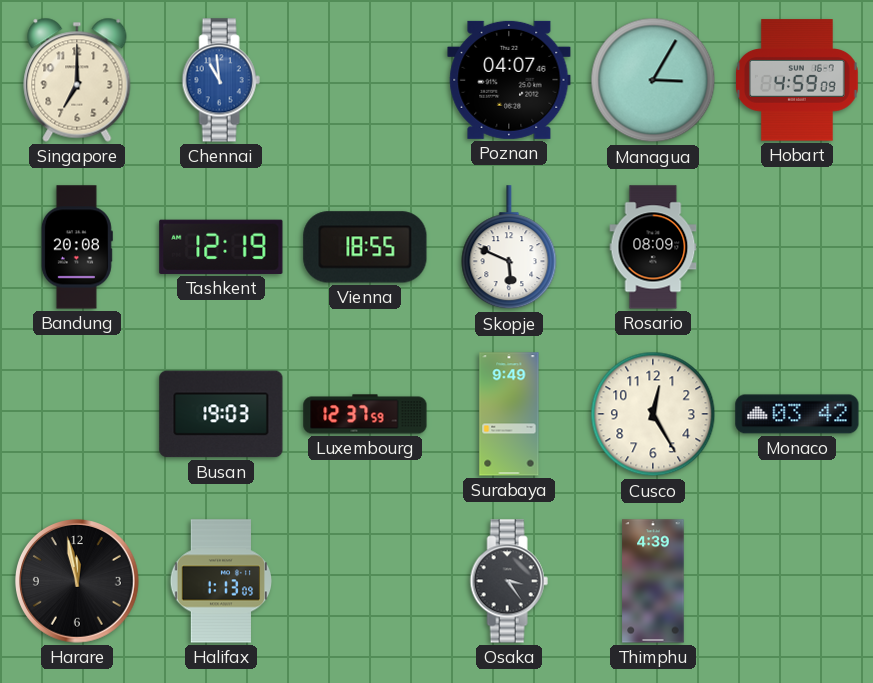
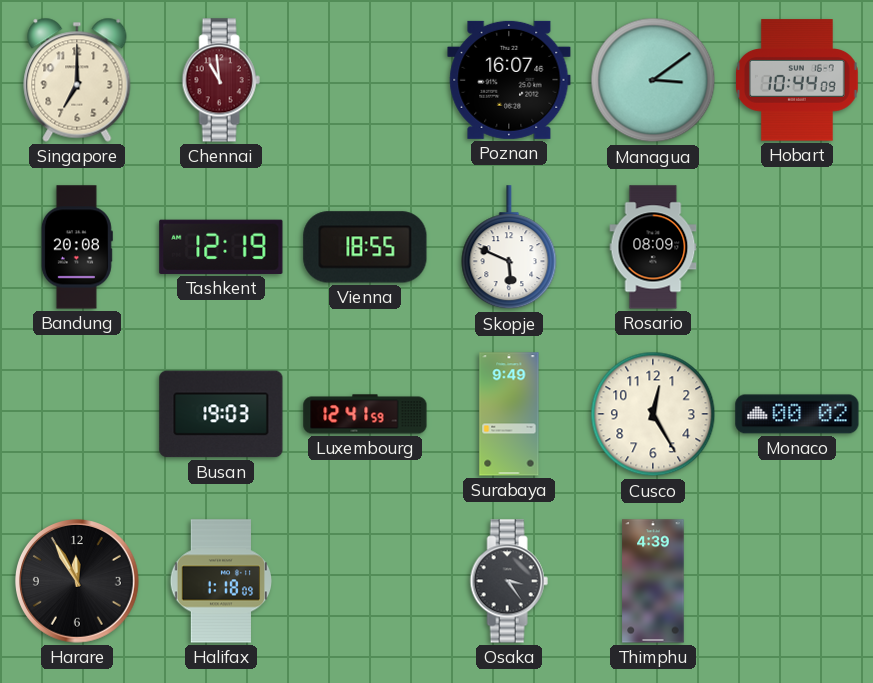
Chennai dial: blue -> burgundy (221, 80)
Poznan: 04:07 -> 16:07 (509, 80)
Managua: 3:05 -> 3:09 (653, 80)
Hobart: 4:59 -> 10:44 (798, 80)
Luxembourg: 12:37 -> 12:41 (365, 414)
Monaco: 03:42 -> 00:02 (797, 414)
Harare: 11:58 -> 11:55 (78, 582)
Halifax: 1:13 -> 1:18 (220, 581)
